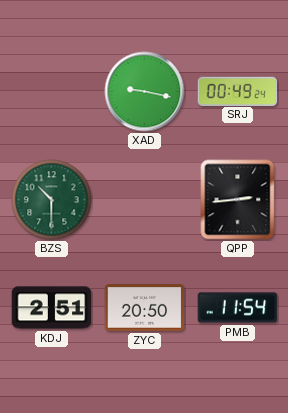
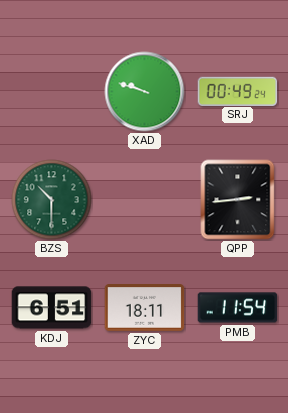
XAD: 9:17 -> 9:48 (145, 92)
KDJ: 2:51 -> 6:51 (52, 308)
ZYC: 20:50 -> 18:11 (145, 308)
